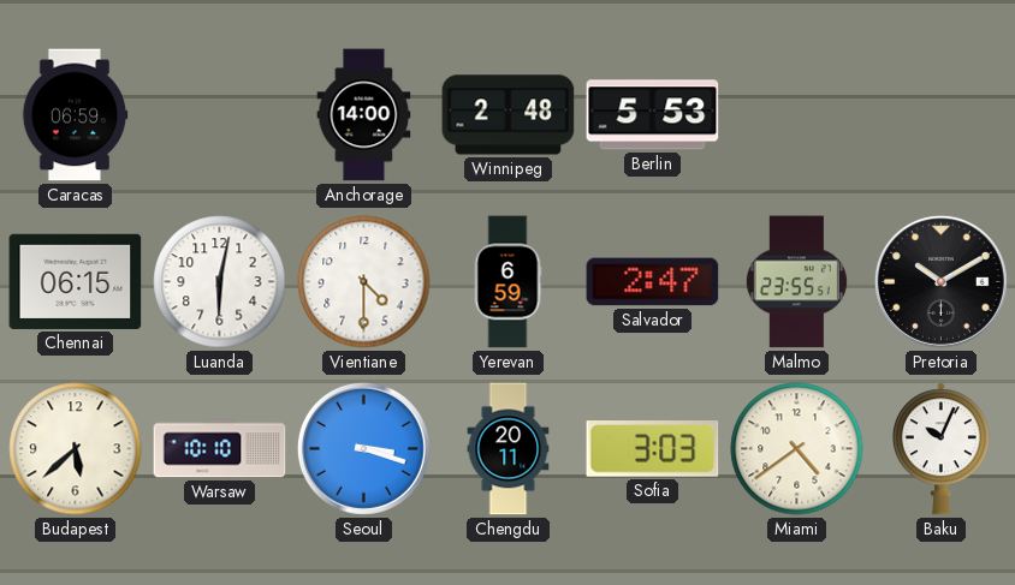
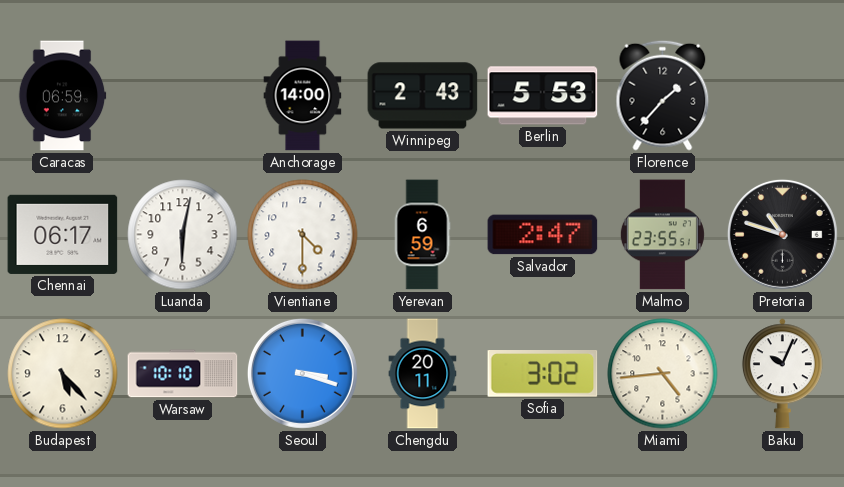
Winnipeg: 2:48 -> 2:43 (423, 96)
Florence: none -> 1:37 (663, 95)
Chennai: 06:15 -> 06:17 (63, 234)
Pretoria: 10:10 -> 10:48 (782, 234)
Budapest: 5:38 -> 5:23 (63, 374)
Sofia: 3:03 -> 3:02 (543, 374)
Miami: 4:39 -> 4:44 (663, 374)
